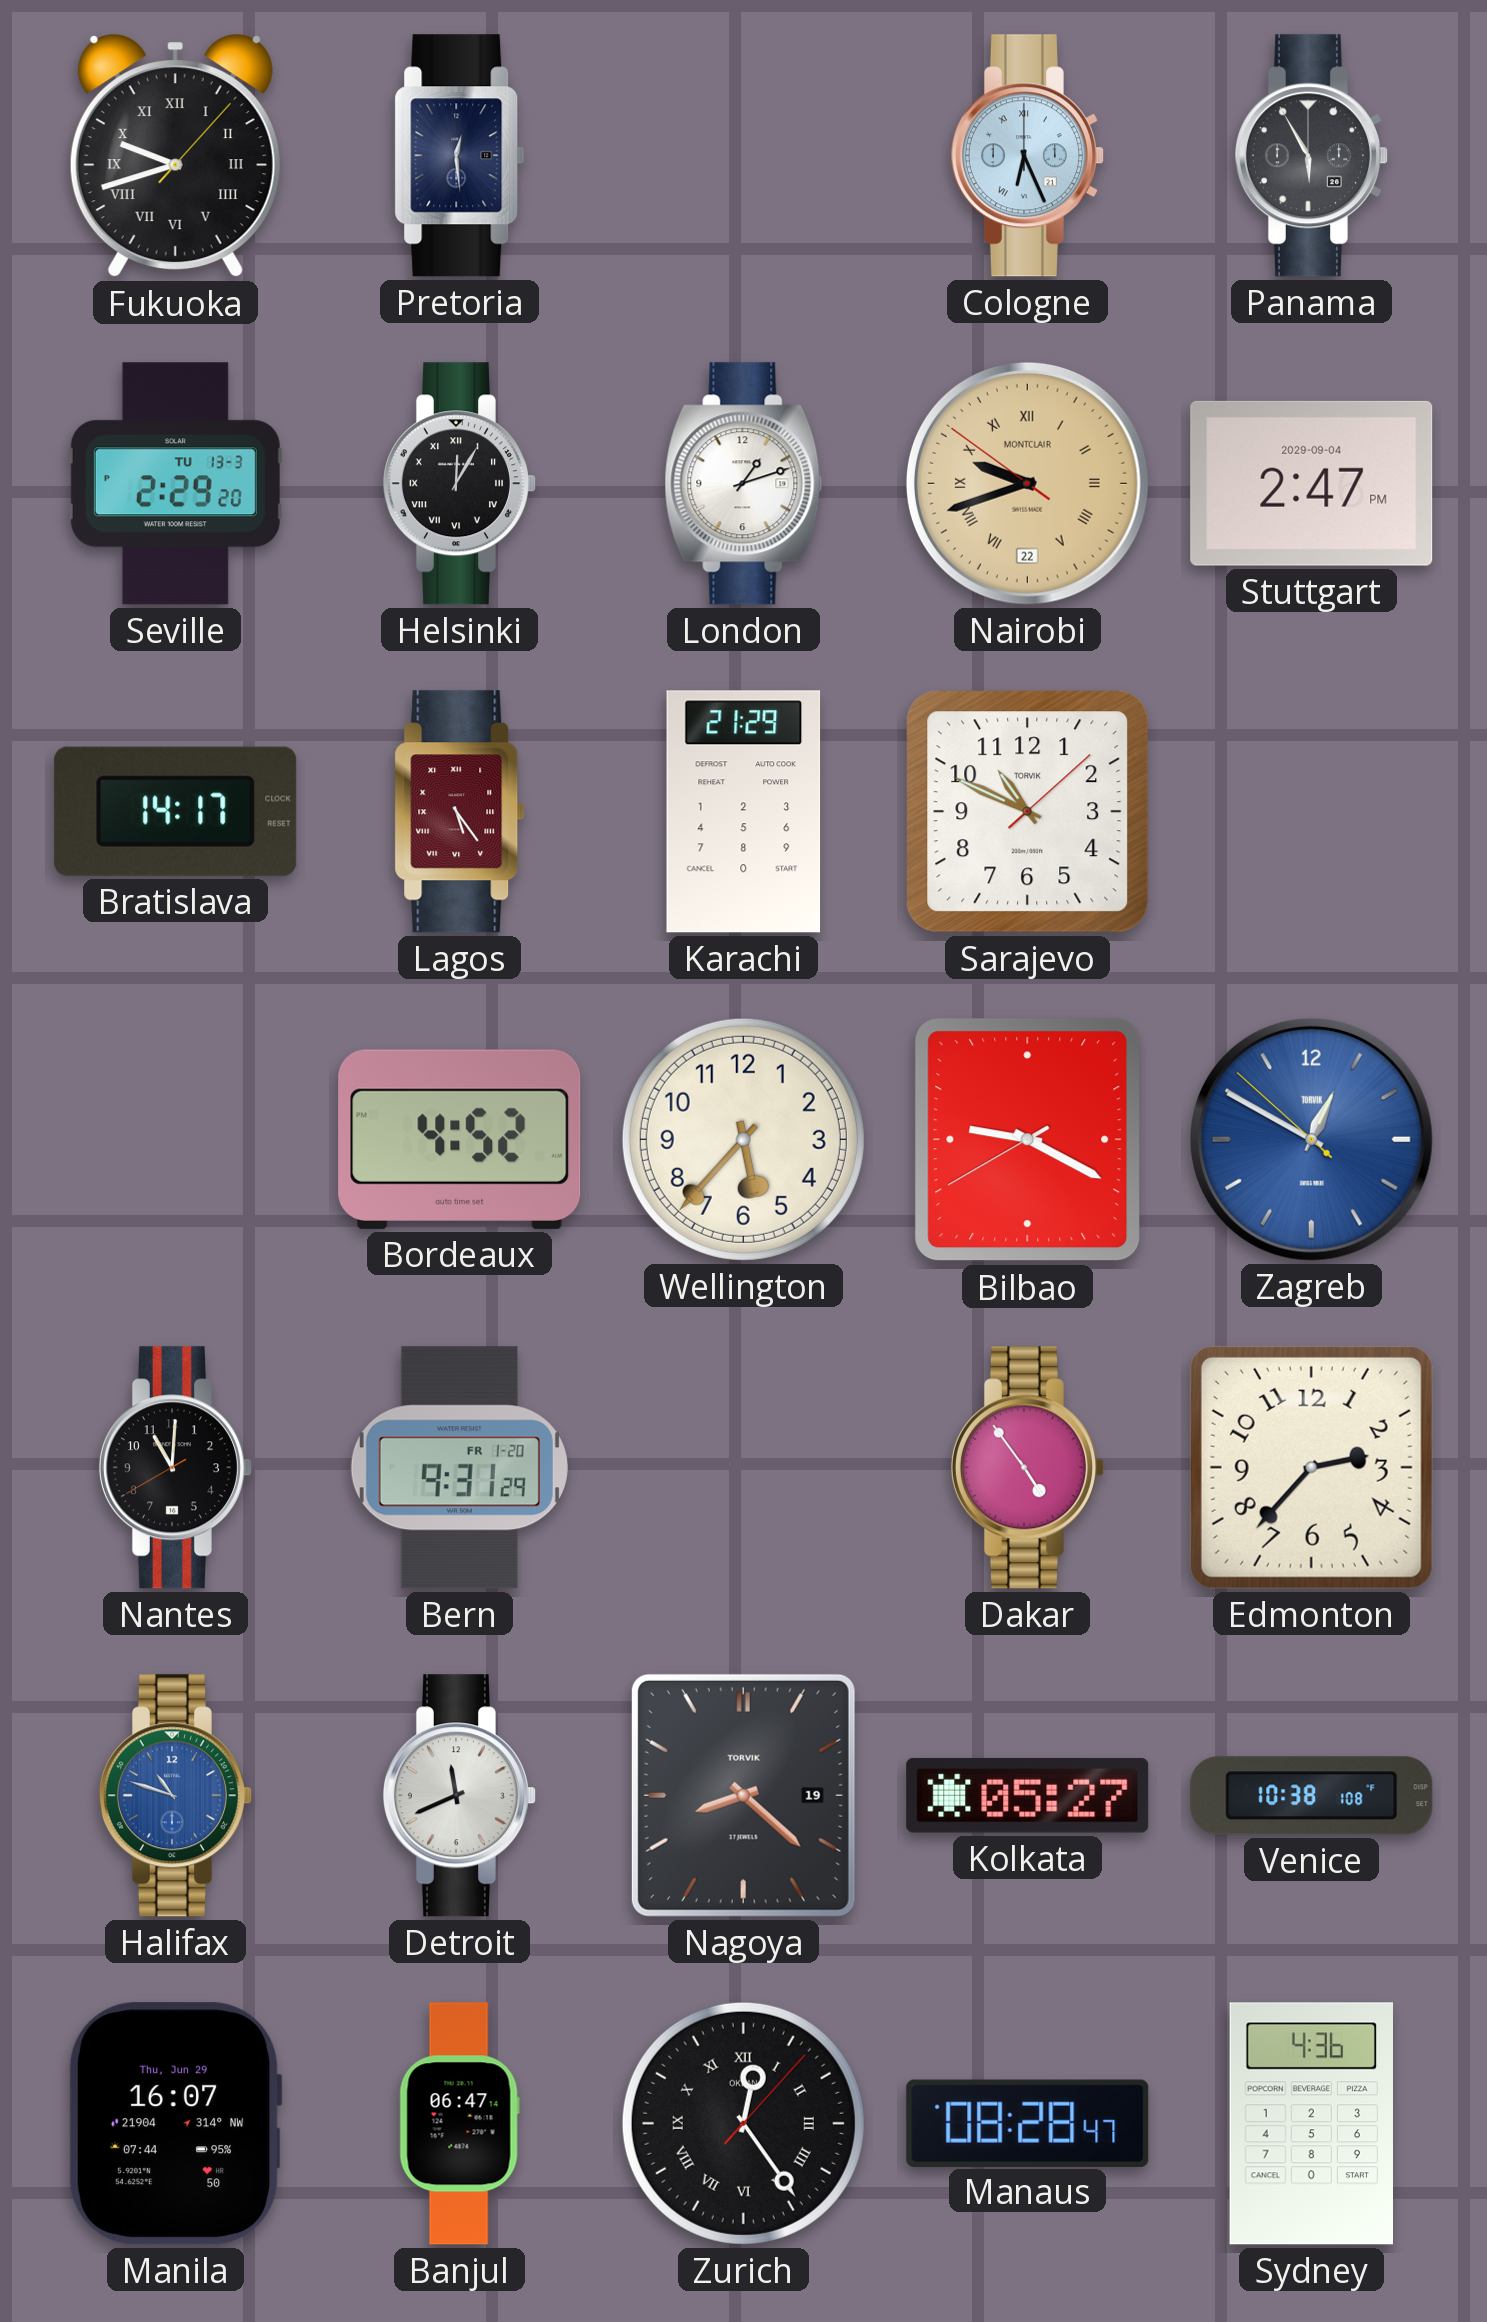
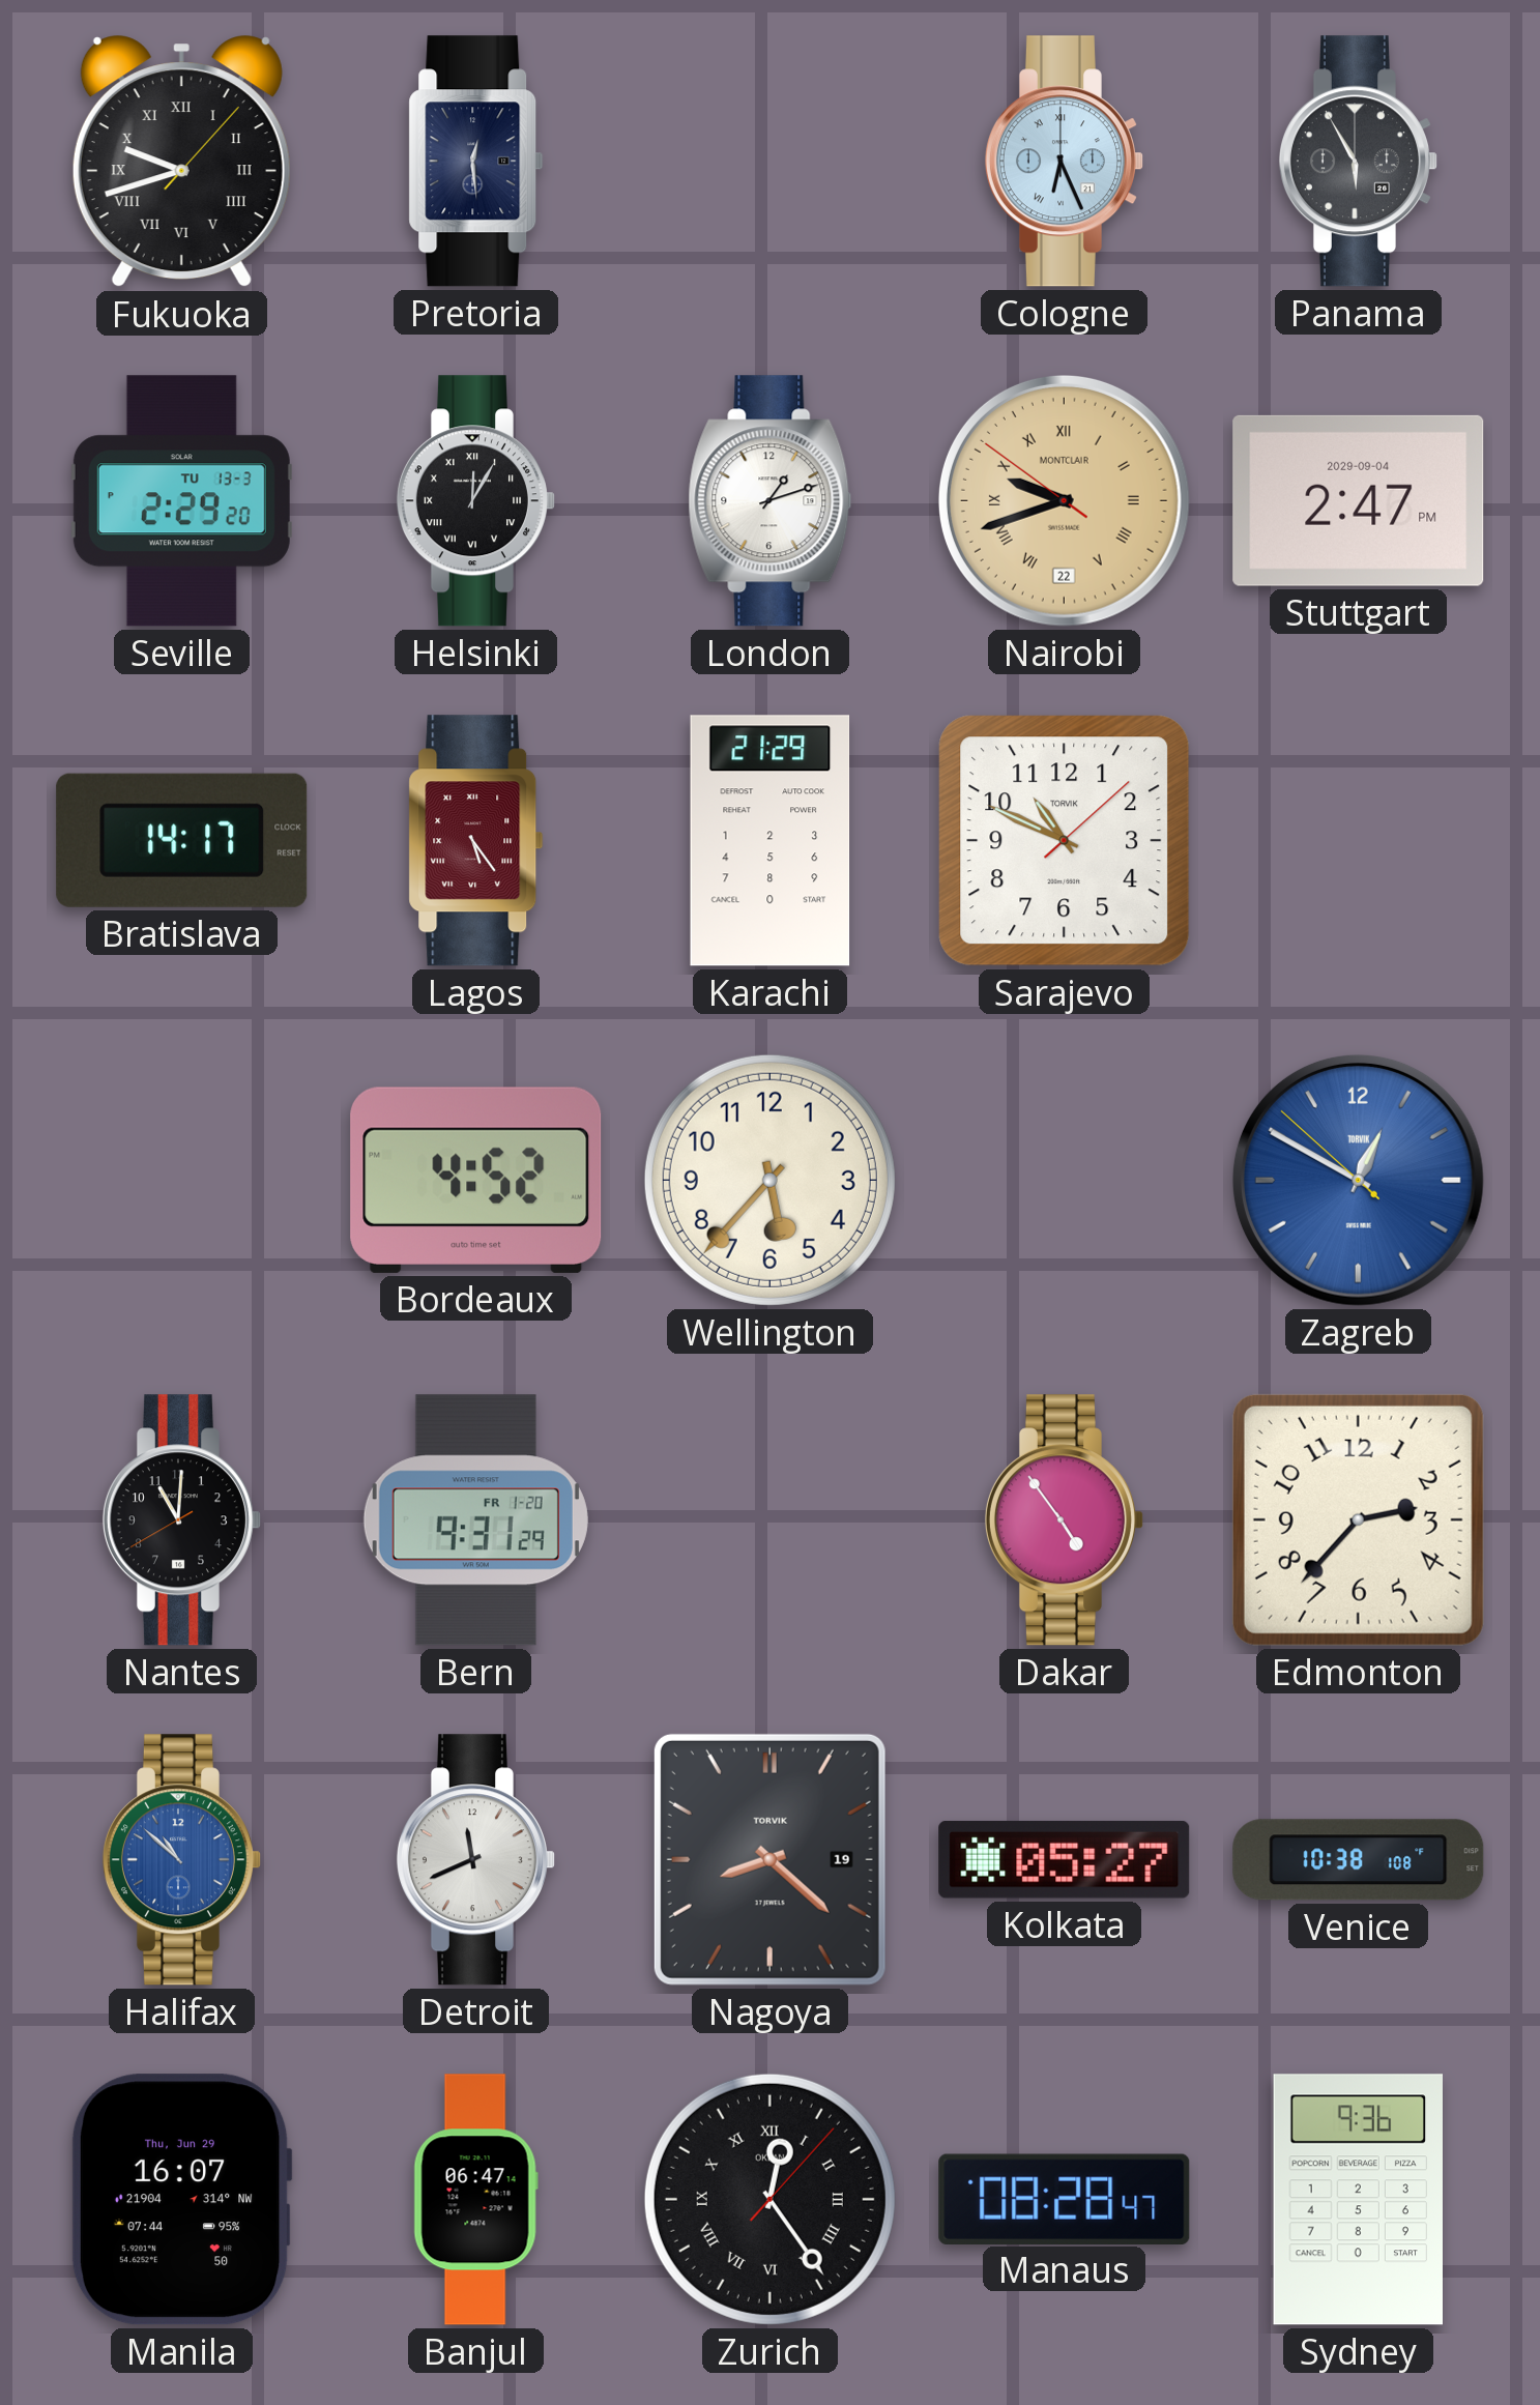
Bilbao: 9:19 -> none (1028, 1140)
Halifax: 10:48 -> 10:52 (181, 1860)
Sydney: 4:36 -> 9:36 (1358, 2200)
